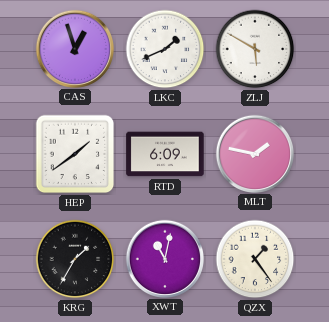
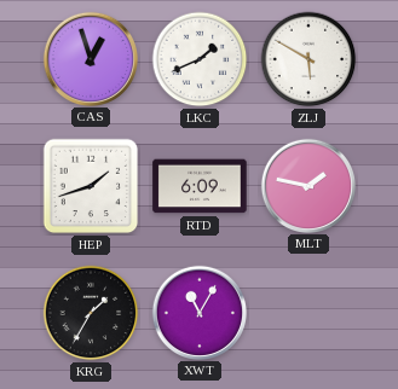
HEP: 1:39 -> 1:42 (91, 186)
XWT: 11:02 -> 11:05 (198, 312)
QZX: 1:24 -> none (255, 259)
